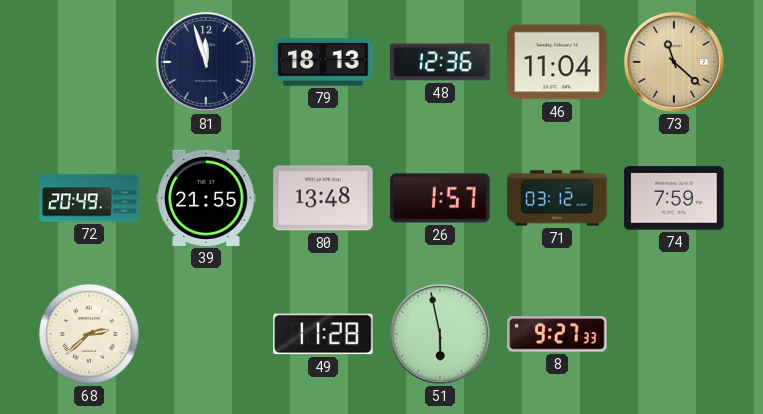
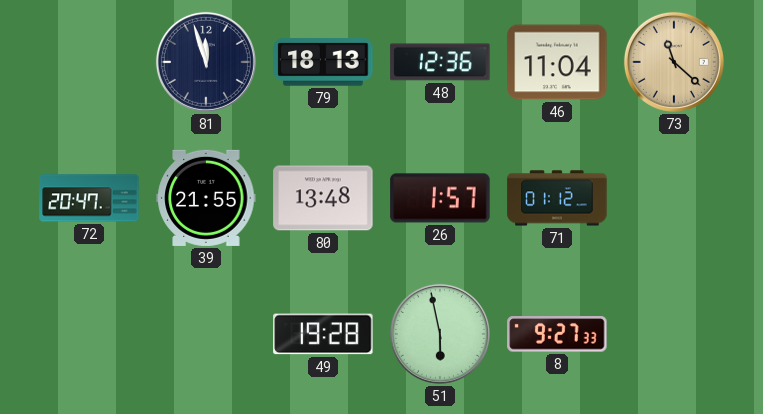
72: 20:49 -> 20:47 (89, 198)
71: 03:12 -> 01:12 (557, 198)
74: 7:59 -> none (674, 198)
68: 2:38 -> none (89, 334)
49: 11:28 -> 19:28 (323, 334)
